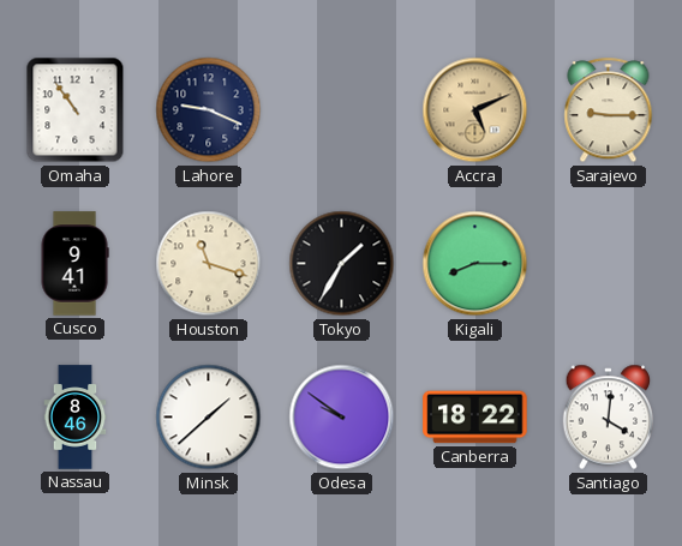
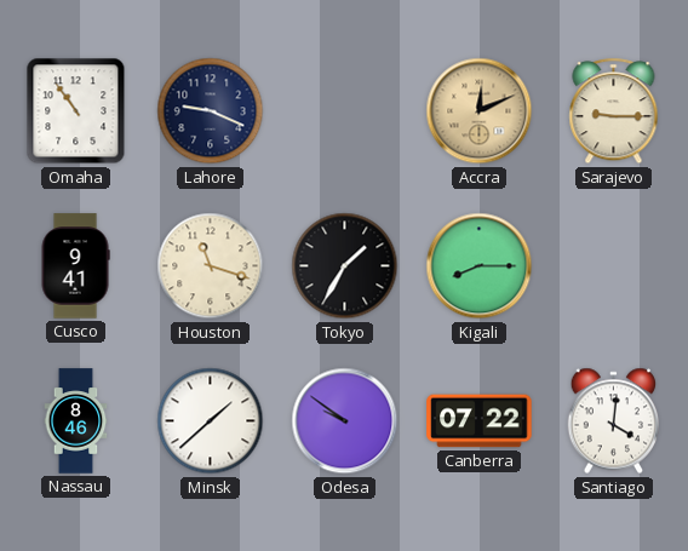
Accra: 5:11 -> 12:11 (480, 111)
Canberra: 18:22 -> 07:22 (480, 421)
